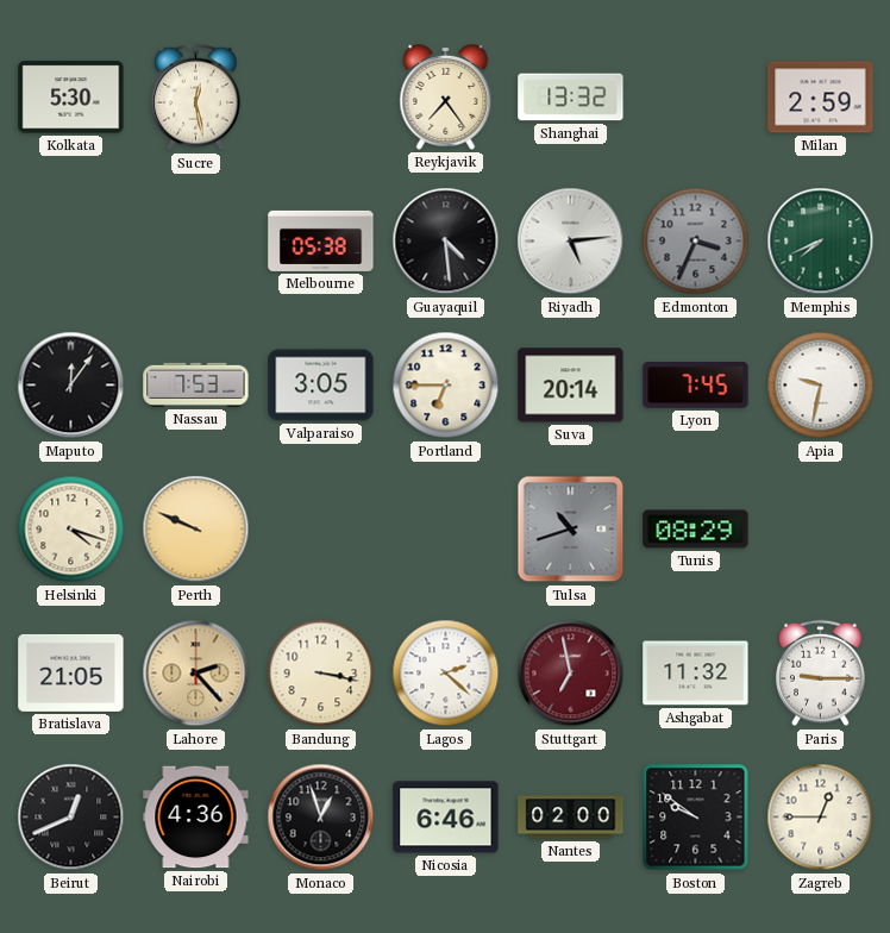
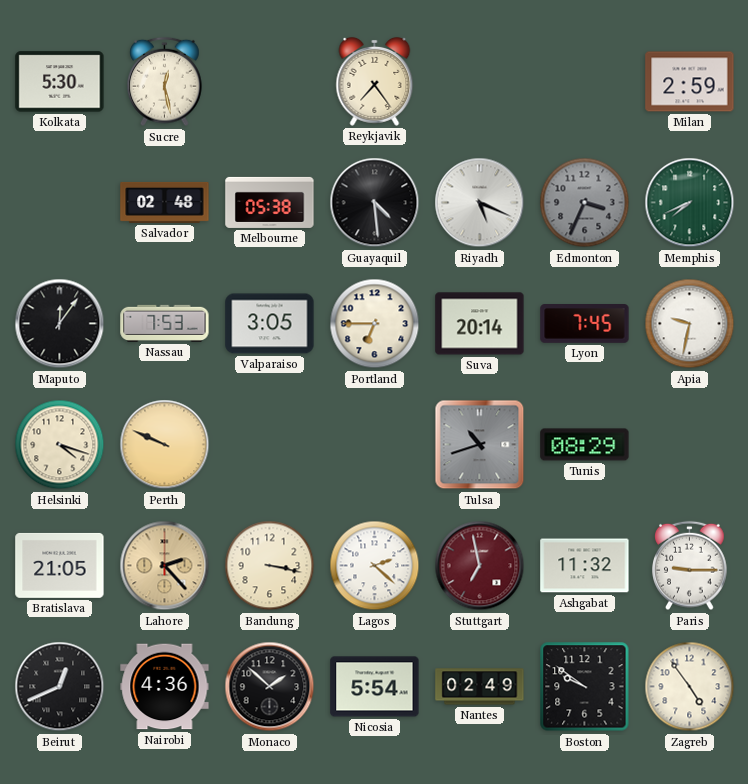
Shanghai: 13:32 -> none (571, 98)
Salvador: none -> 02:48 (165, 202)
Riyadh: 5:14 -> 5:19 (480, 203)
Monaco: 12:57 -> 1:52 (270, 687)
Nicosia: 6:46 -> 5:54 (375, 687)
Nantes: 02:00 -> 02:49 (480, 687)
Zagreb: 12:45 -> 4:54 (690, 687)
